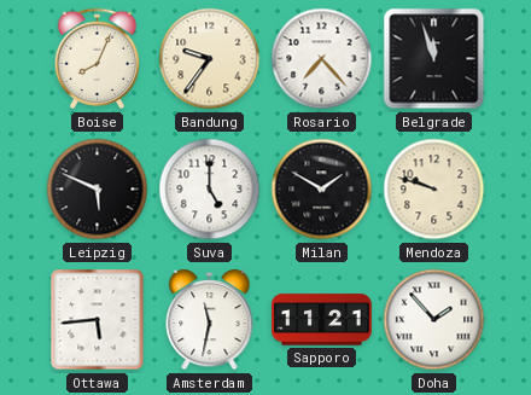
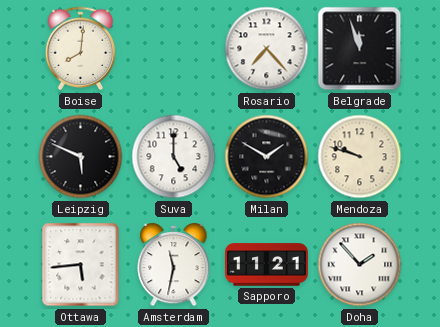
Boise: 8:04 -> 8:01 (81, 49)
Bandung: 9:36 -> none (210, 59)
